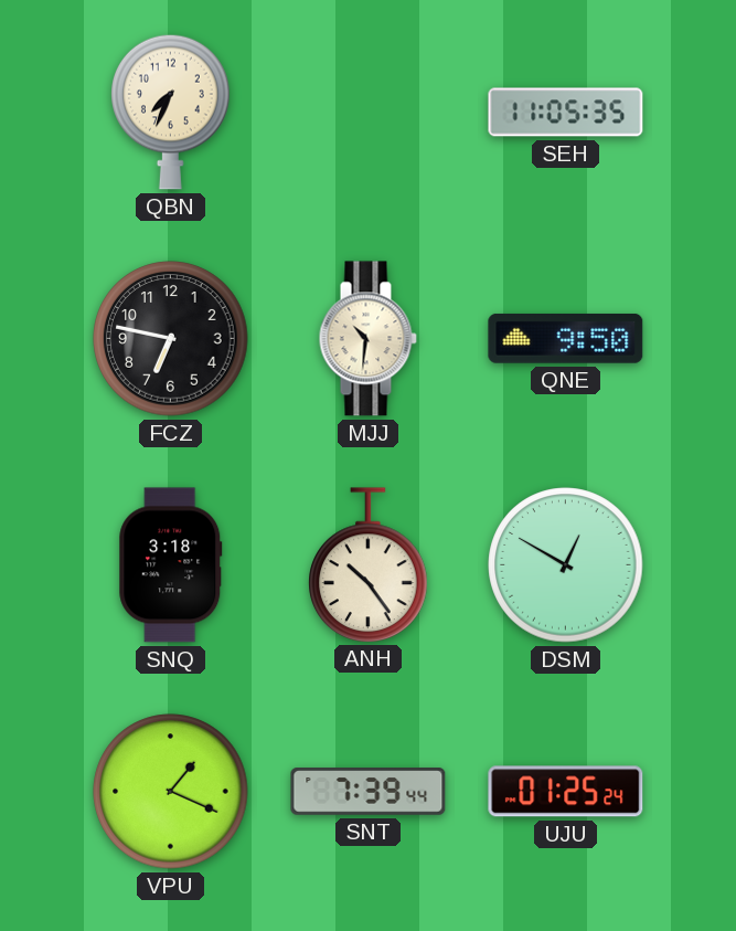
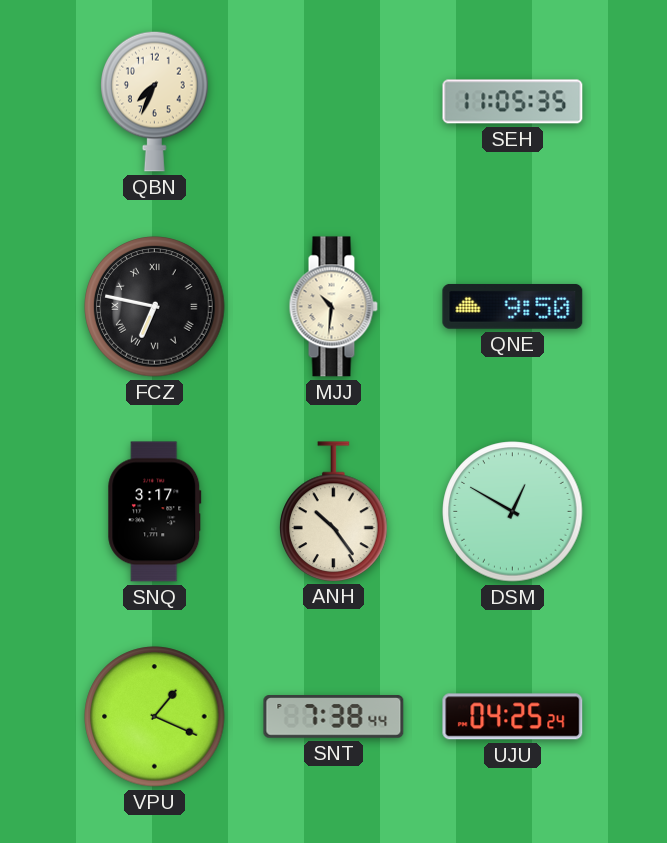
FCZ numerals: Arabic -> Roman (155, 307)
SNQ: 3:18 -> 3:17 (155, 512)
SNT: 7:39 -> 7:38 (334, 717)
UJU: 01:25 -> 04:25 (513, 717)
